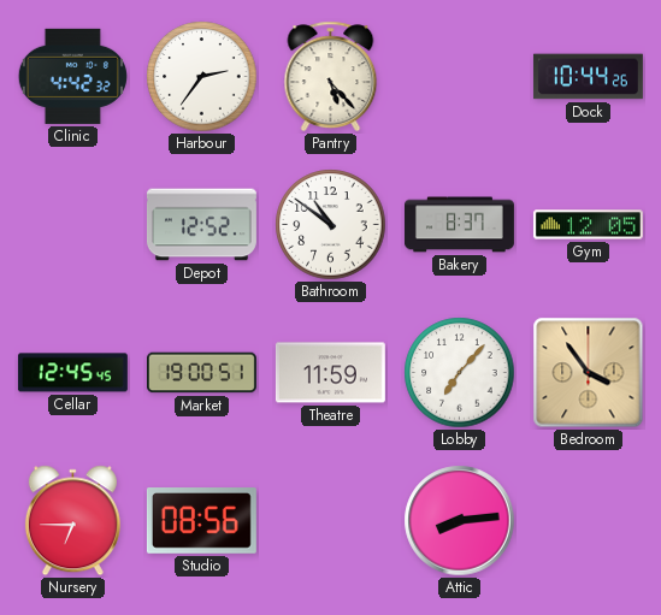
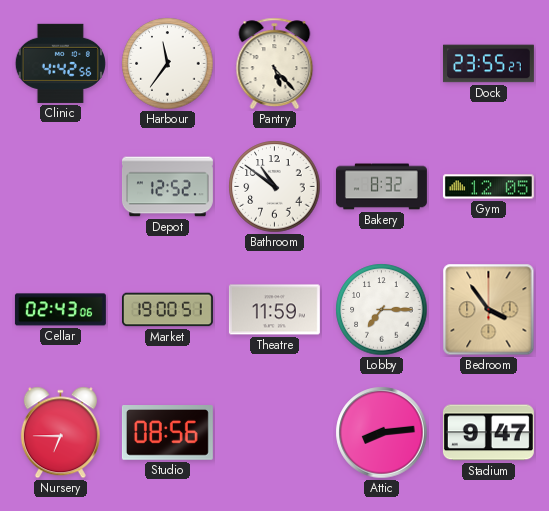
Clinic: 4:42:32 -> 4:42:56 (60, 63)
Harbour: 2:36 -> 11:36 (168, 64)
Dock: 10:44 -> 23:55 (488, 64)
Bakery: 8:37 -> 8:32 (381, 187)
Cellar: 12:45 -> 02:43 (60, 310)
Lobby: 7:07 -> 7:15 (382, 310)
Stadium: none -> 9:47 (488, 433)
